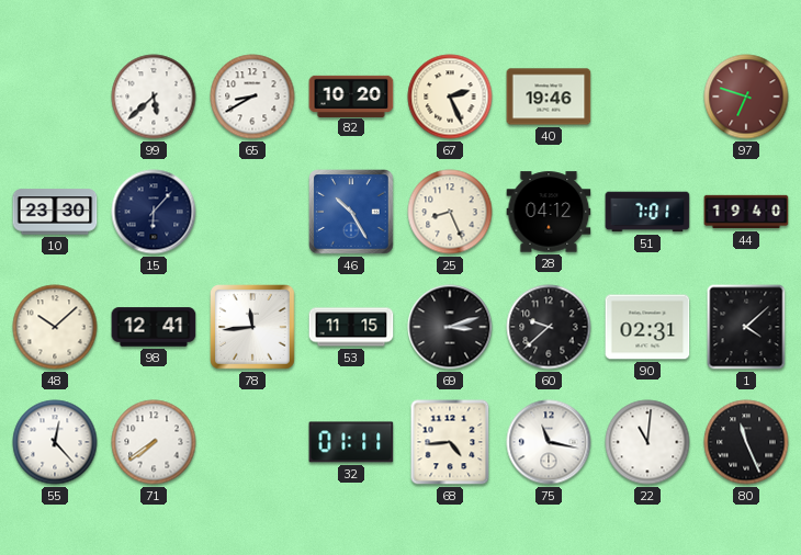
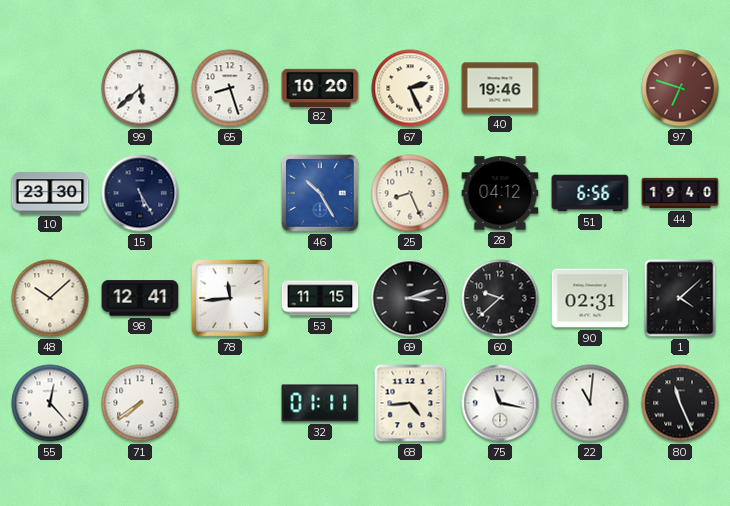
65: 8:40 -> 8:27 (230, 88)
15: 6:07 -> 5:25 (140, 193)
51: 7:01 -> 6:56 (590, 193)
